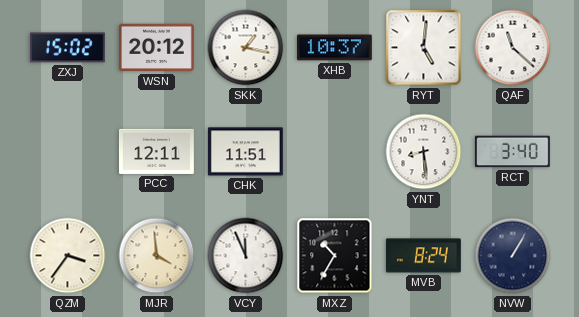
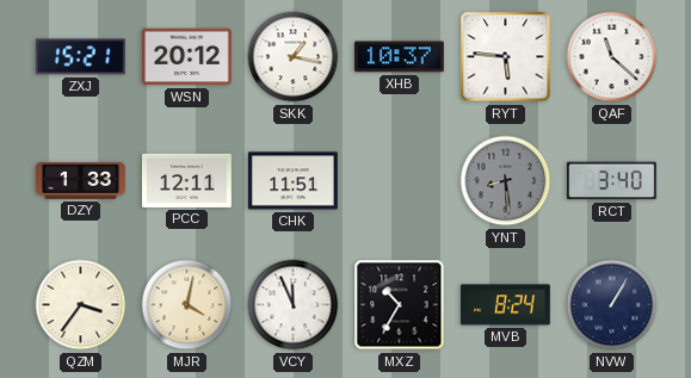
ZXJ: 15:02 -> 15:21 (80, 57)
RYT: 5:01 -> 5:46 (506, 57)
DZY: none -> 1:33 (81, 181)
YNT dial: white -> grey (506, 181)
MJR: 3:59 -> 4:02 (187, 305)
